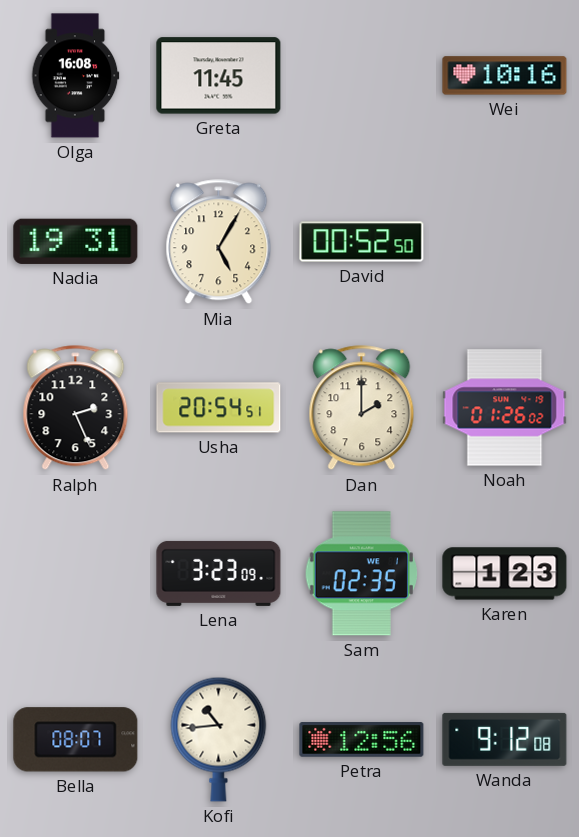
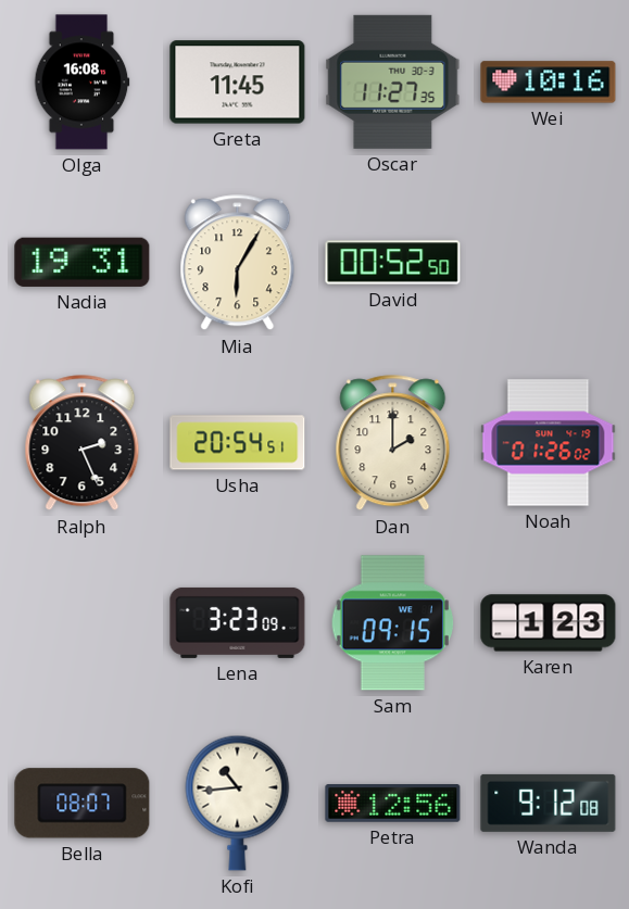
Oscar: none -> 11:27 (393, 81)
Mia: 5:05 -> 6:05 (238, 263)
Sam: 02:35 -> 09:15 (392, 623)
